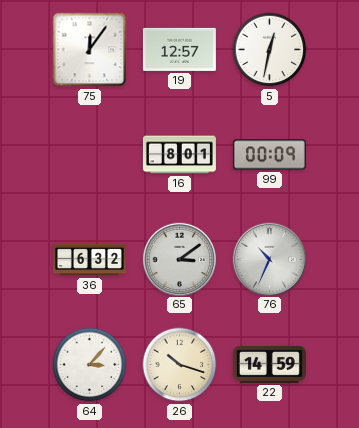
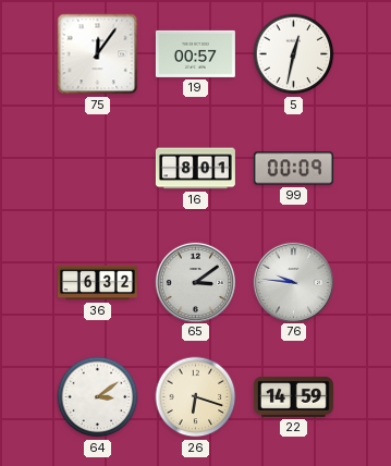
19: 12:57 -> 00:57 (195, 53)
76: 10:34 -> 9:46 (293, 282)
64: 3:07 -> 3:09 (98, 397)
26: 10:18 -> 6:18 (196, 397)
